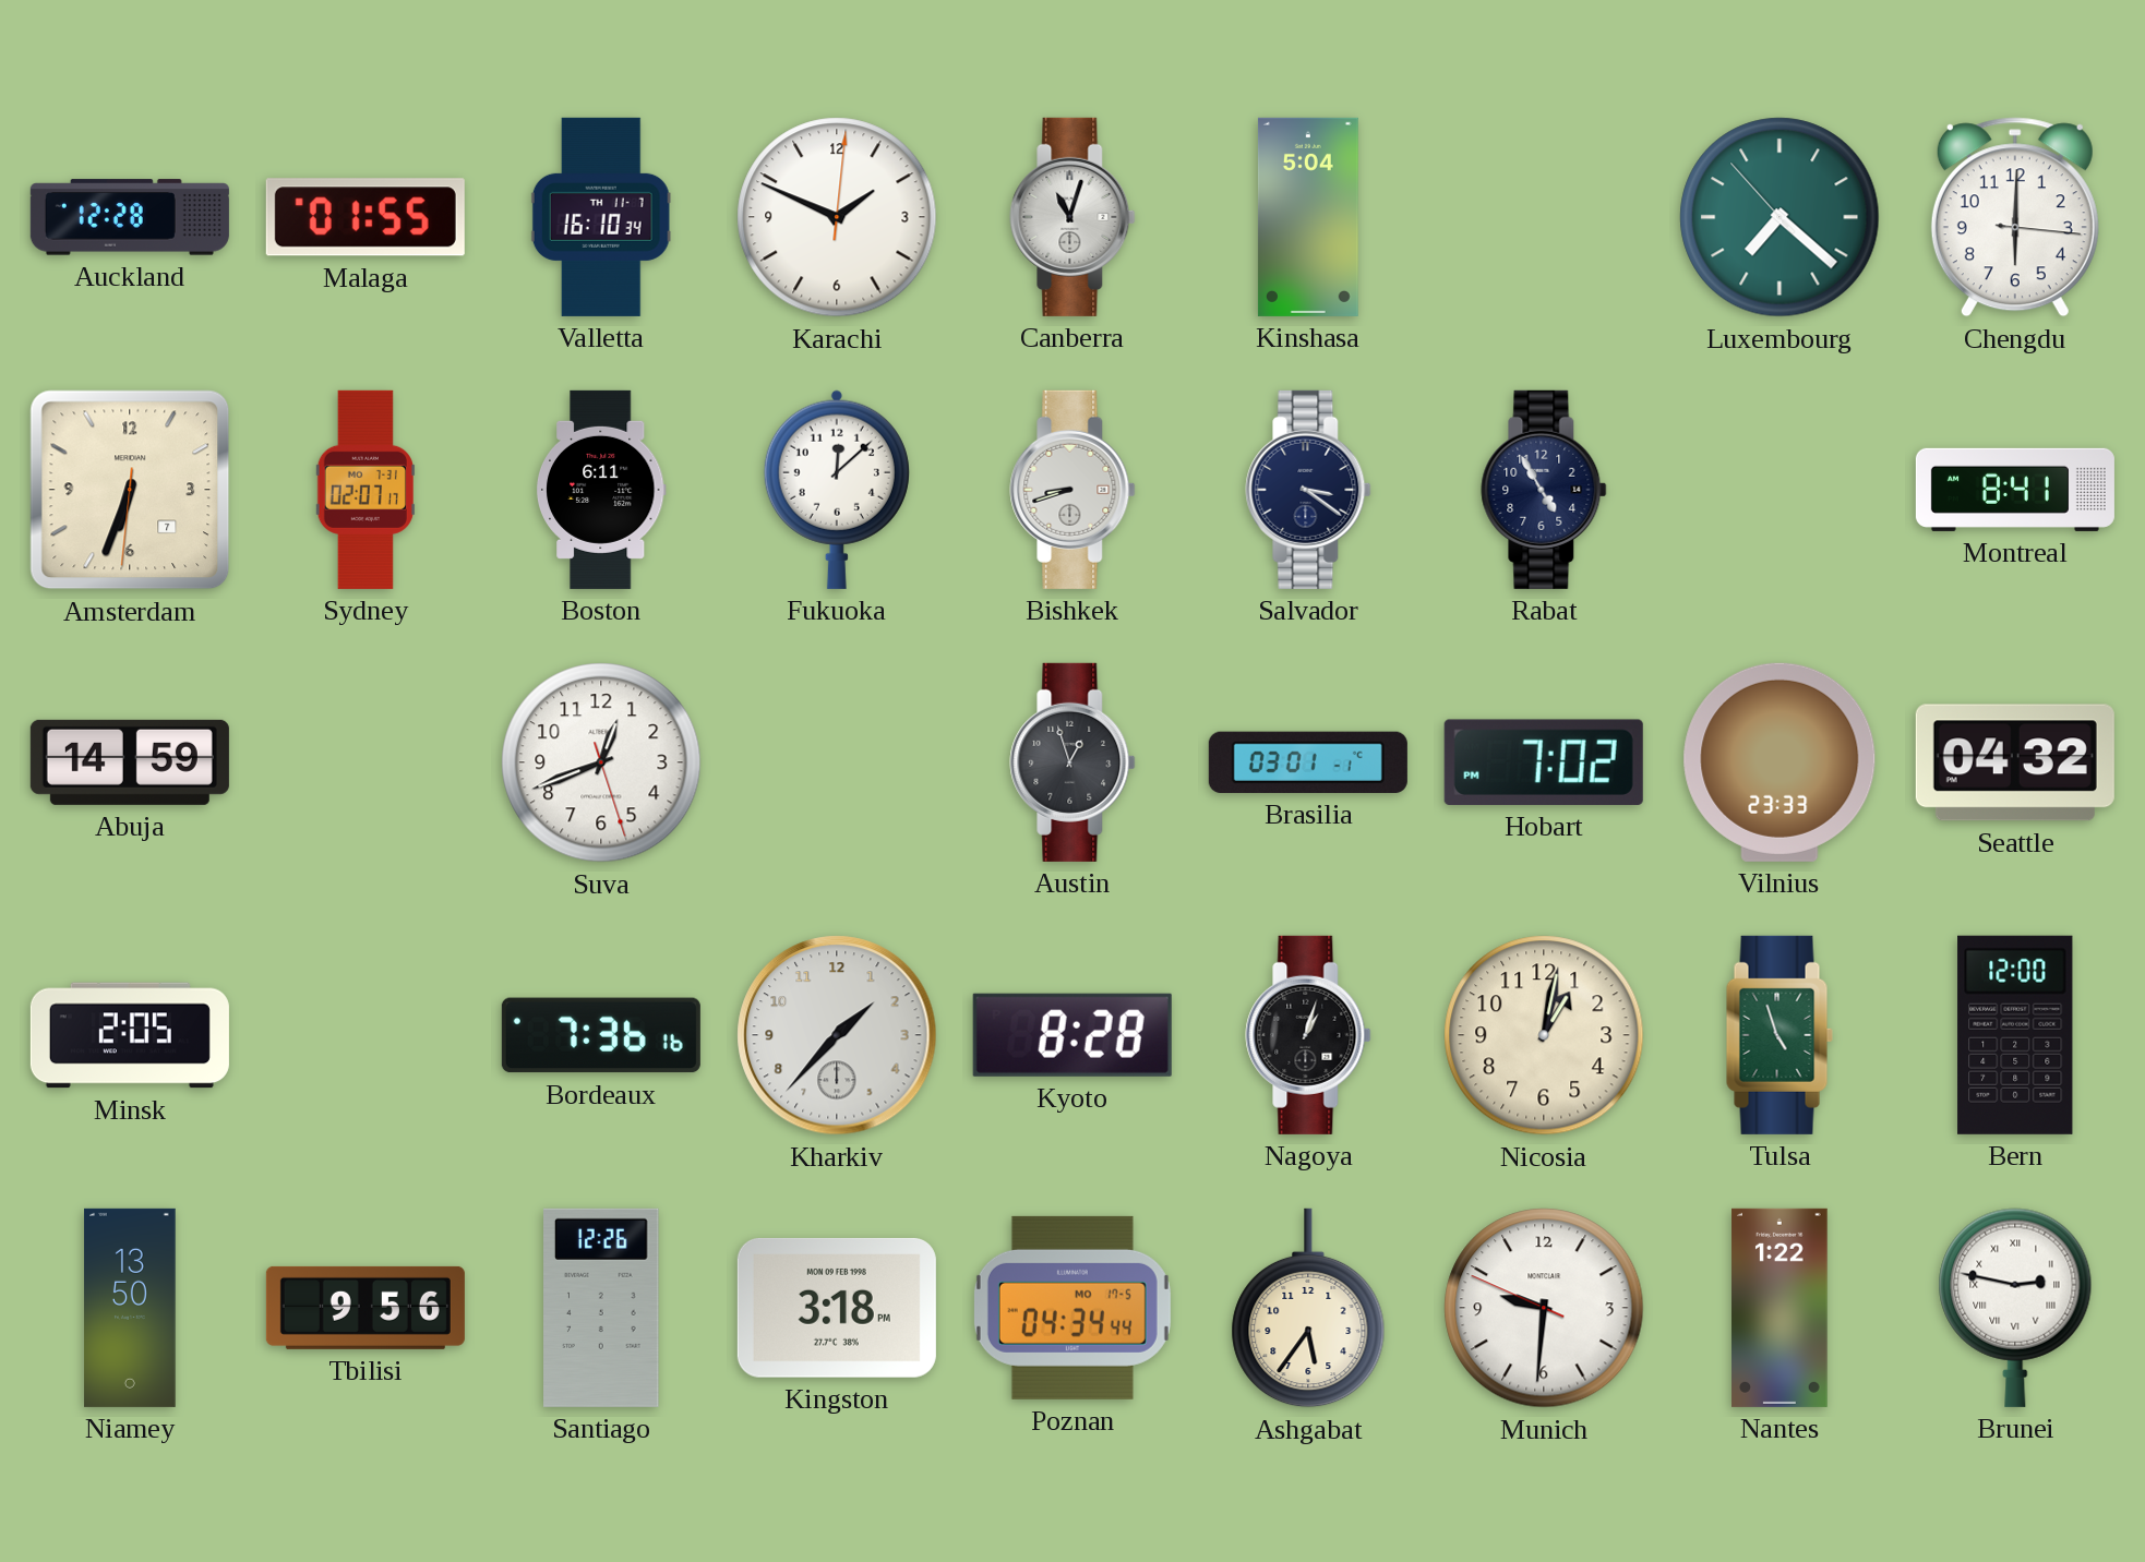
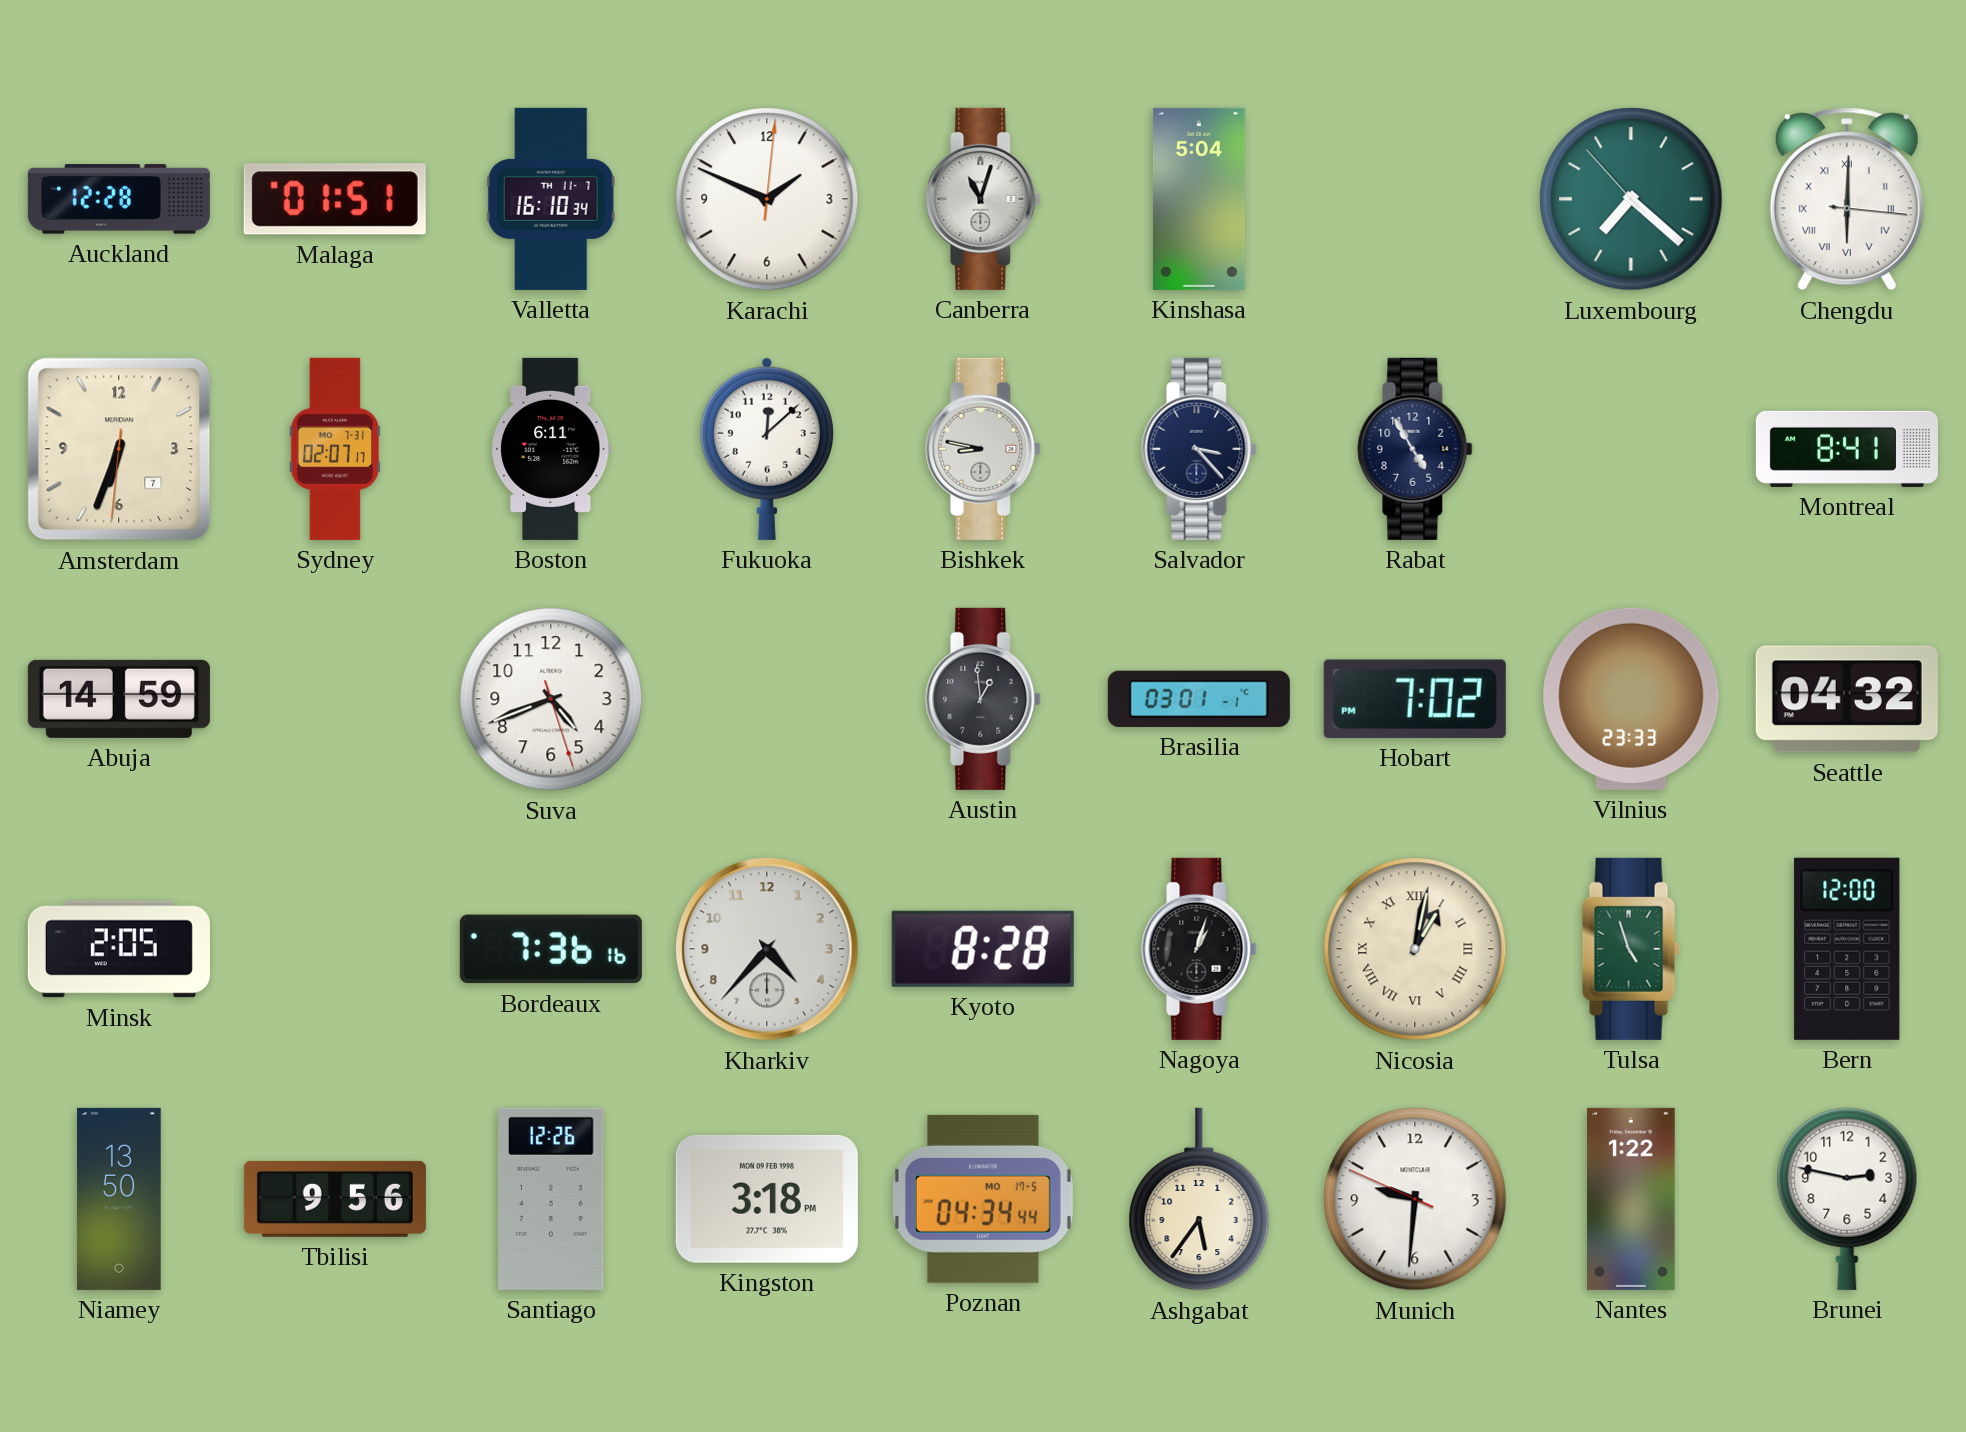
Malaga: 01:55 -> 01:51 (335, 199)
Chengdu numerals: Arabic -> Roman (1847, 199)
Bishkek: 8:42 -> 8:47 (983, 449)
Salvador: 3:21 -> 3:23 (1199, 449)
Suva: 12:41 -> 4:41 (551, 699)
Austin: 12:57 -> 12:59 (983, 699)
Kharkiv: 1:37 -> 4:37 (767, 949)
Nicosia numerals: Arabic -> Roman (1415, 949)
Brunei numerals: Roman -> Arabic (1847, 1199)
